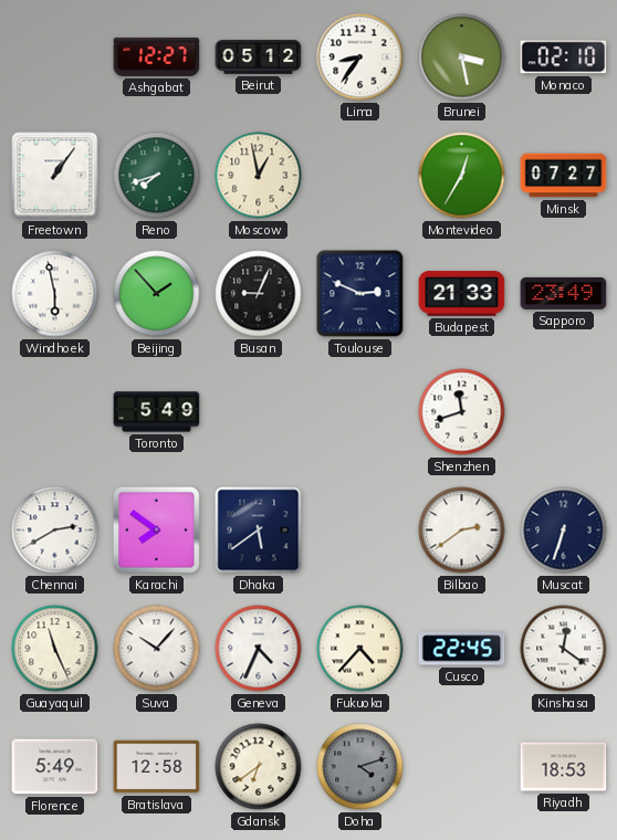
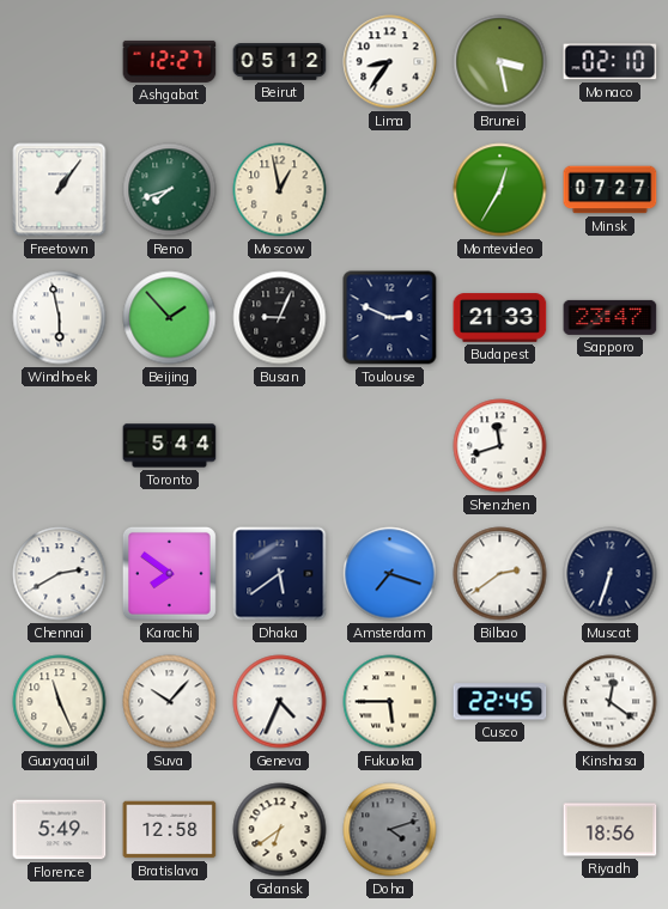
Sapporo: 23:49 -> 23:47 (611, 317)
Toronto: 5:49 -> 5:44 (170, 446)
Amsterdam: none -> 7:18 (390, 574)
Fukuoka: 4:37 -> 5:45 (390, 702)
Riyadh: 18:53 -> 18:56 (611, 830)
